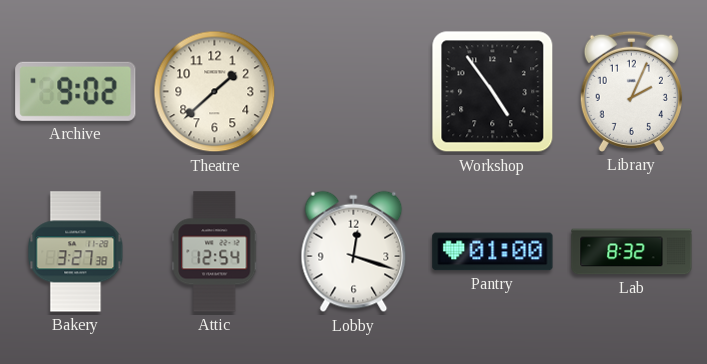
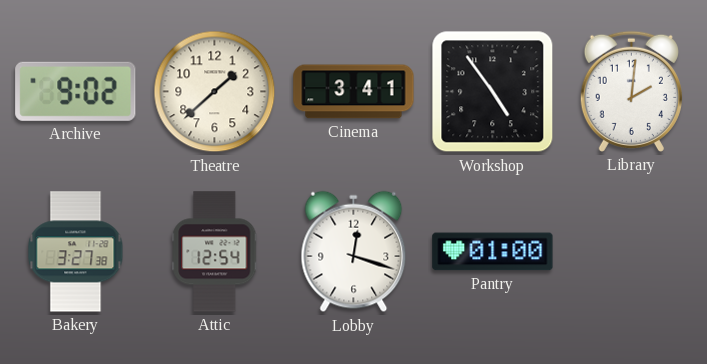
Cinema: none -> 3:41 (354, 92)
Library: 2:04 -> 2:01 (631, 91)
Lab: 8:32 -> none (632, 252)
